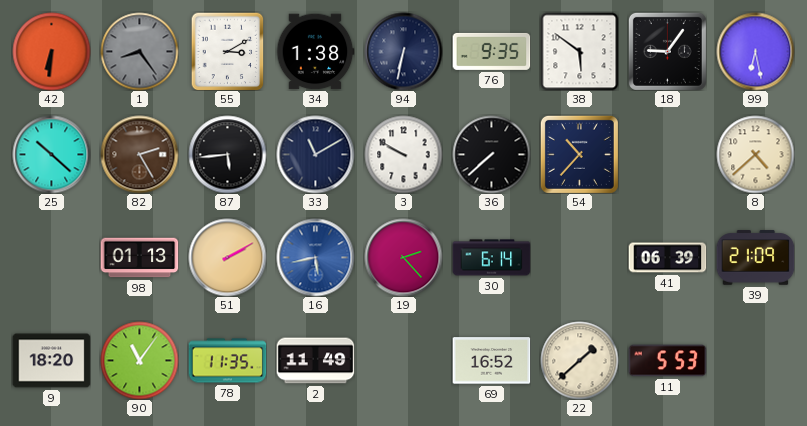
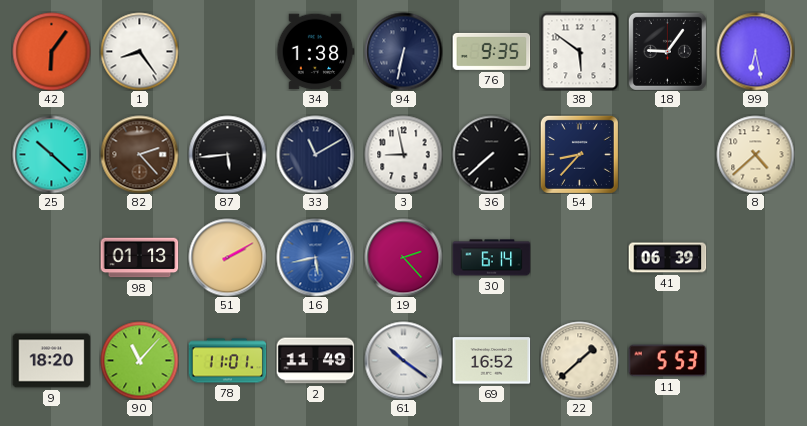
42: 6:31 -> 6:06 (51, 51)
1 dial: grey -> white (139, 51)
55: 3:10 -> none (228, 51)
82: 2:25 -> 2:23 (139, 154)
3: 9:50 -> 8:58 (403, 154)
54: 10:37 -> 8:37 (579, 154)
39: 21:09 -> none (755, 258)
90: 11:06 -> 11:07 (139, 360)
78: 11:35 -> 11:01 (227, 361)
61: none -> 10:21 (403, 360)
